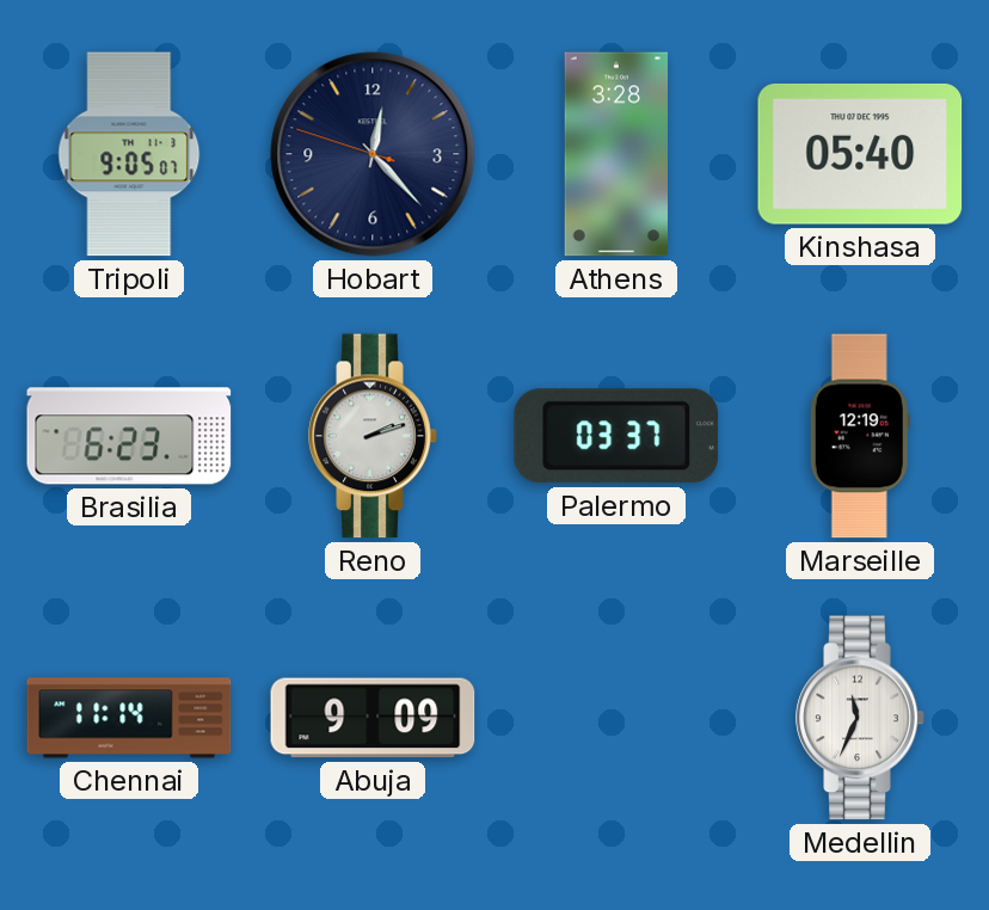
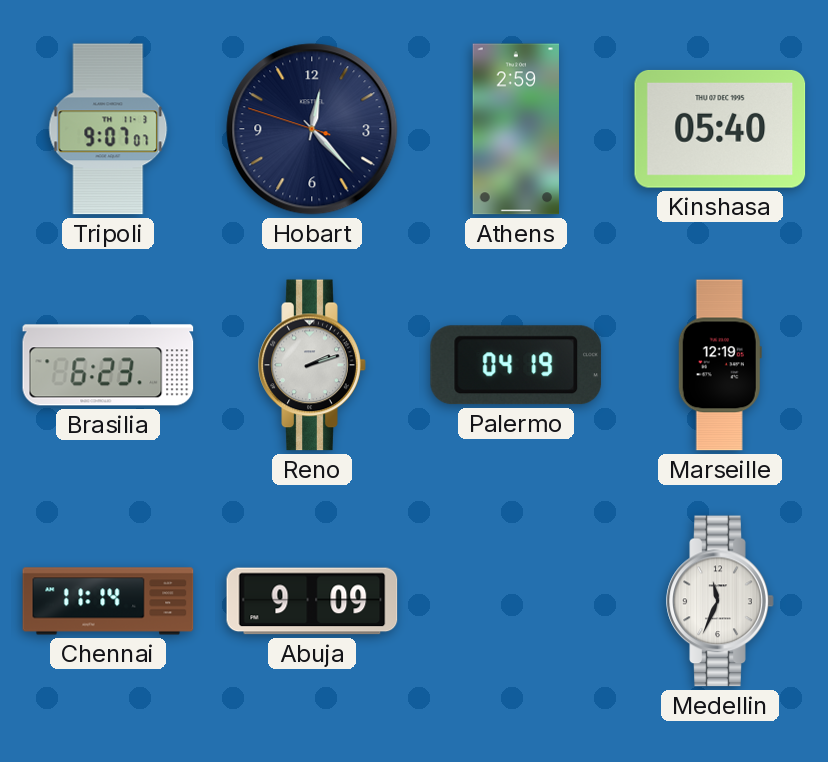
Tripoli: 9:05 -> 9:07 (108, 129)
Athens: 3:28 -> 2:59 (515, 129)
Palermo: 03:37 -> 04:19 (516, 365)
